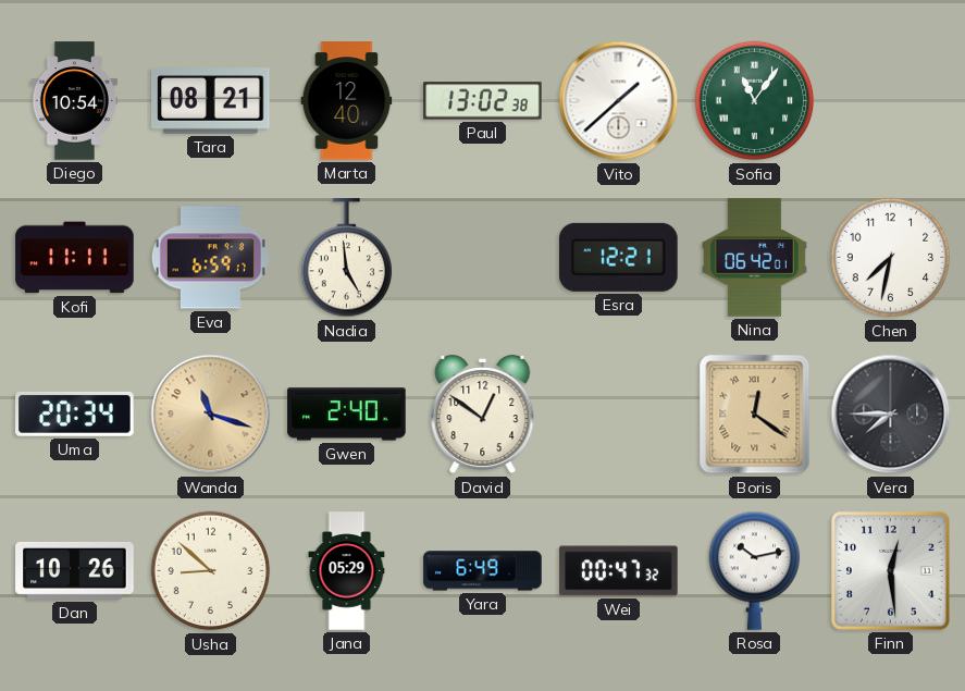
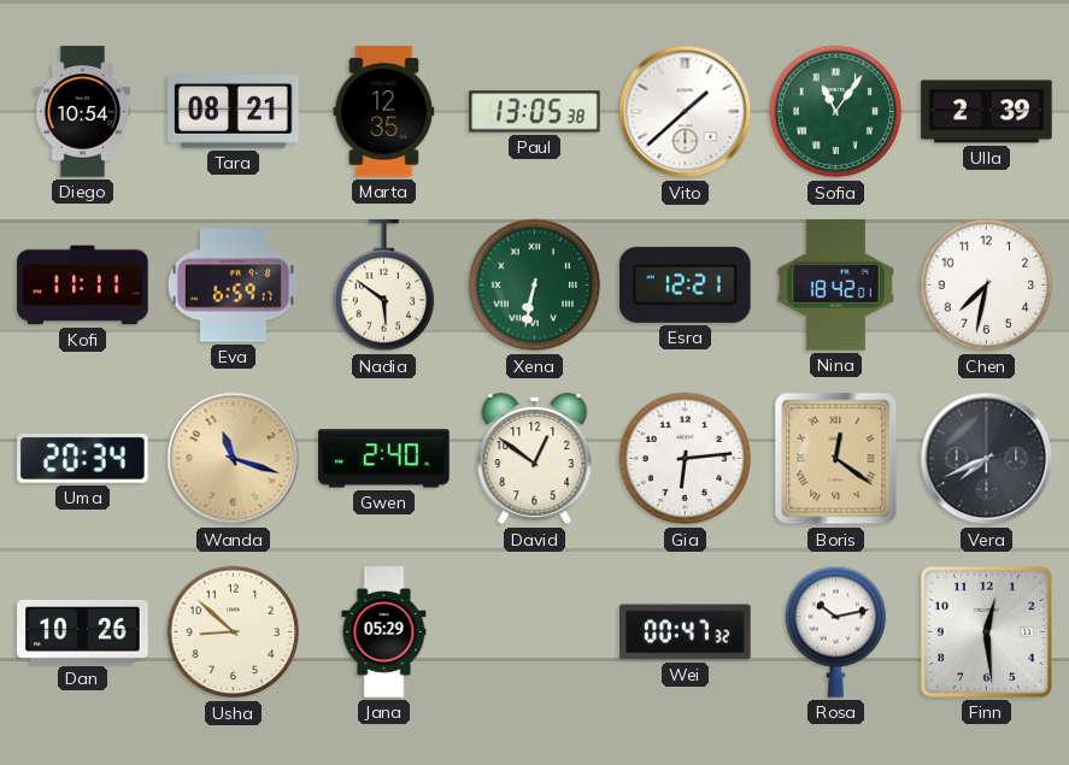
Marta: 12:40 -> 12:35 (384, 112)
Paul: 13:02 -> 13:05 (535, 112)
Ulla: none -> 2:39 (987, 112)
Nadia: 4:59 -> 5:51 (384, 286)
Xena: none -> 6:32 (535, 286)
Nina: 06:42 -> 18:42 (836, 286)
Gia: none -> 6:14 (686, 459)
Vera: 7:45 -> 7:41 (987, 459)
Yara: 6:49 -> none (483, 571)
